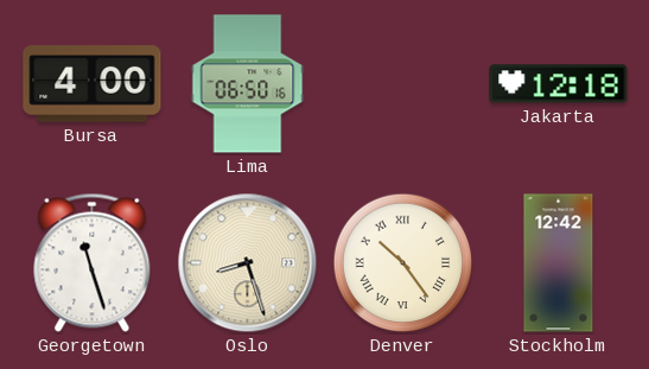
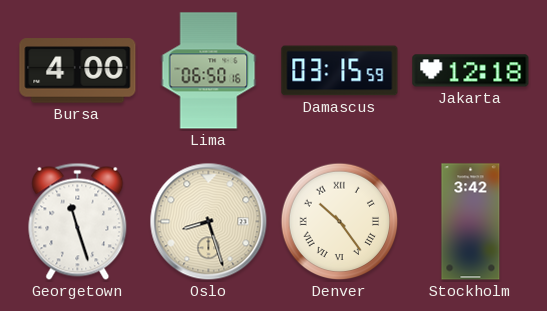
Damascus: none -> 03:15 (340, 71)
Stockholm: 12:42 -> 3:42 (471, 222)
